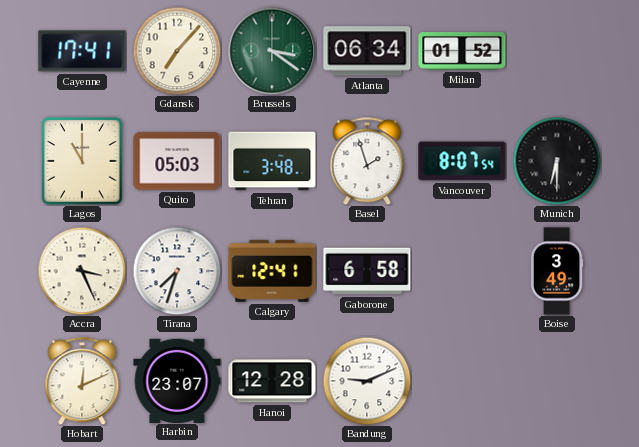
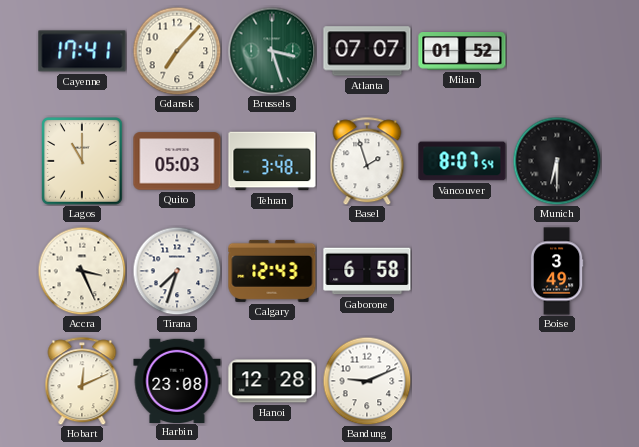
Brussels: 3:21 -> 3:27 (272, 51)
Atlanta: 06:34 -> 07:07 (367, 51)
Calgary: 12:41 -> 12:43 (272, 271)
Harbin: 23:07 -> 23:08 (177, 380)
